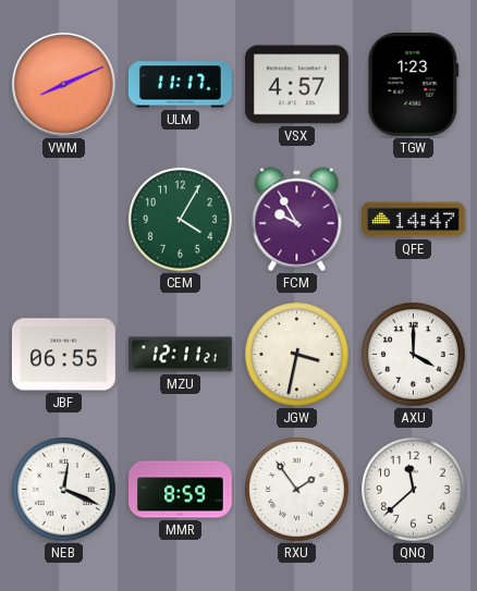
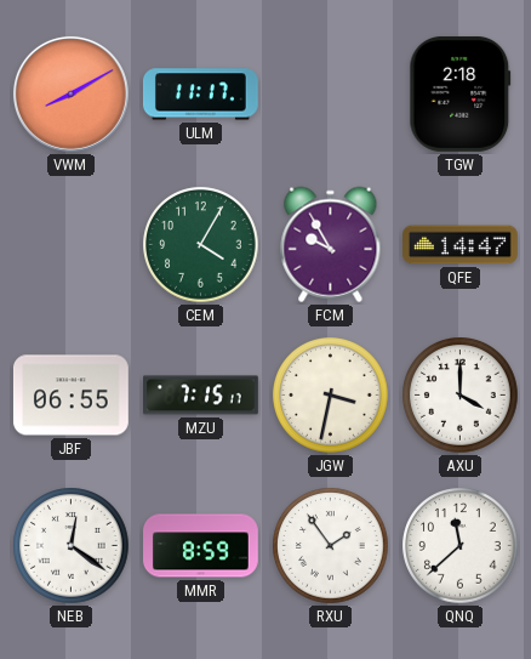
VWM: 8:11 -> 8:10 (70, 93)
VSX: 4:57 -> none (296, 85)
TGW: 1:23 -> 2:18 (461, 93)
MZU: 12:11 -> 7:15 (201, 396)
NEB: 12:19 -> 12:21 (72, 546)
